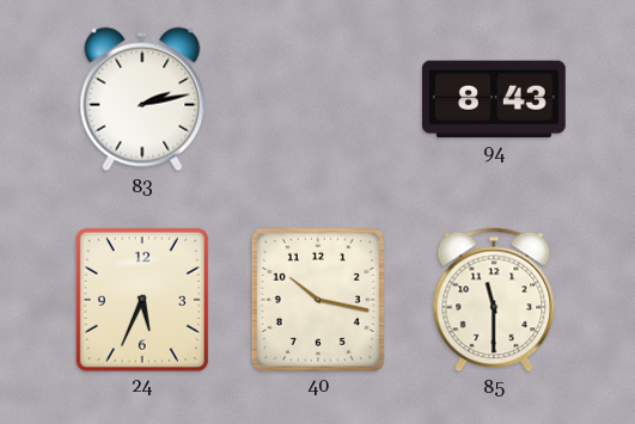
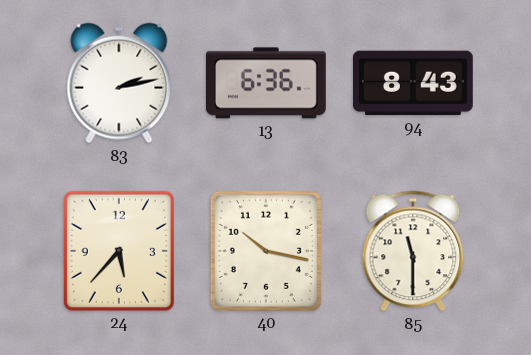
13: none -> 6:36 (266, 83)
24: 5:34 -> 5:37 (119, 251)
